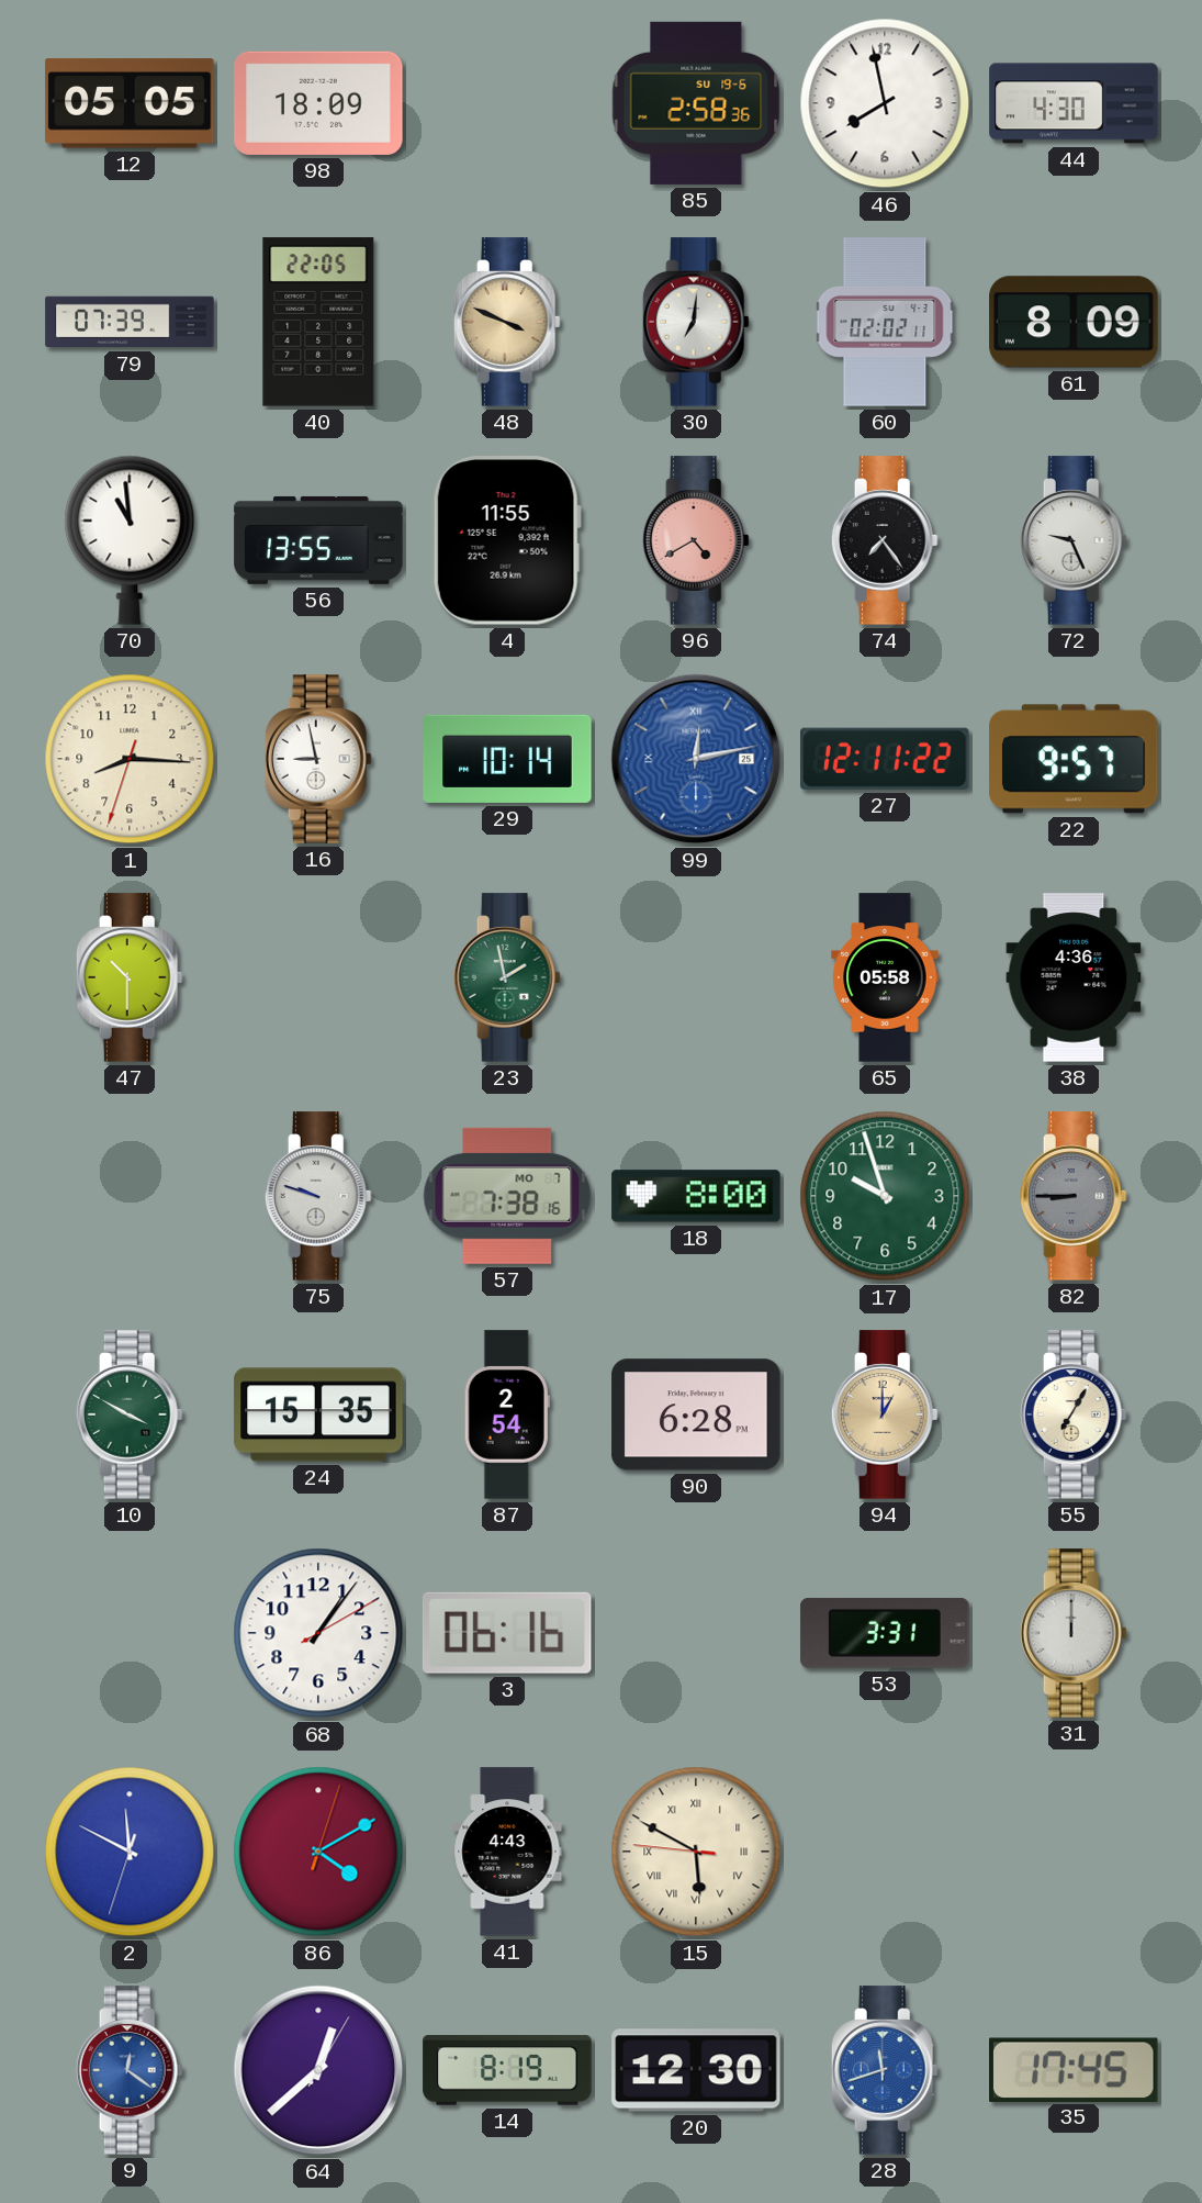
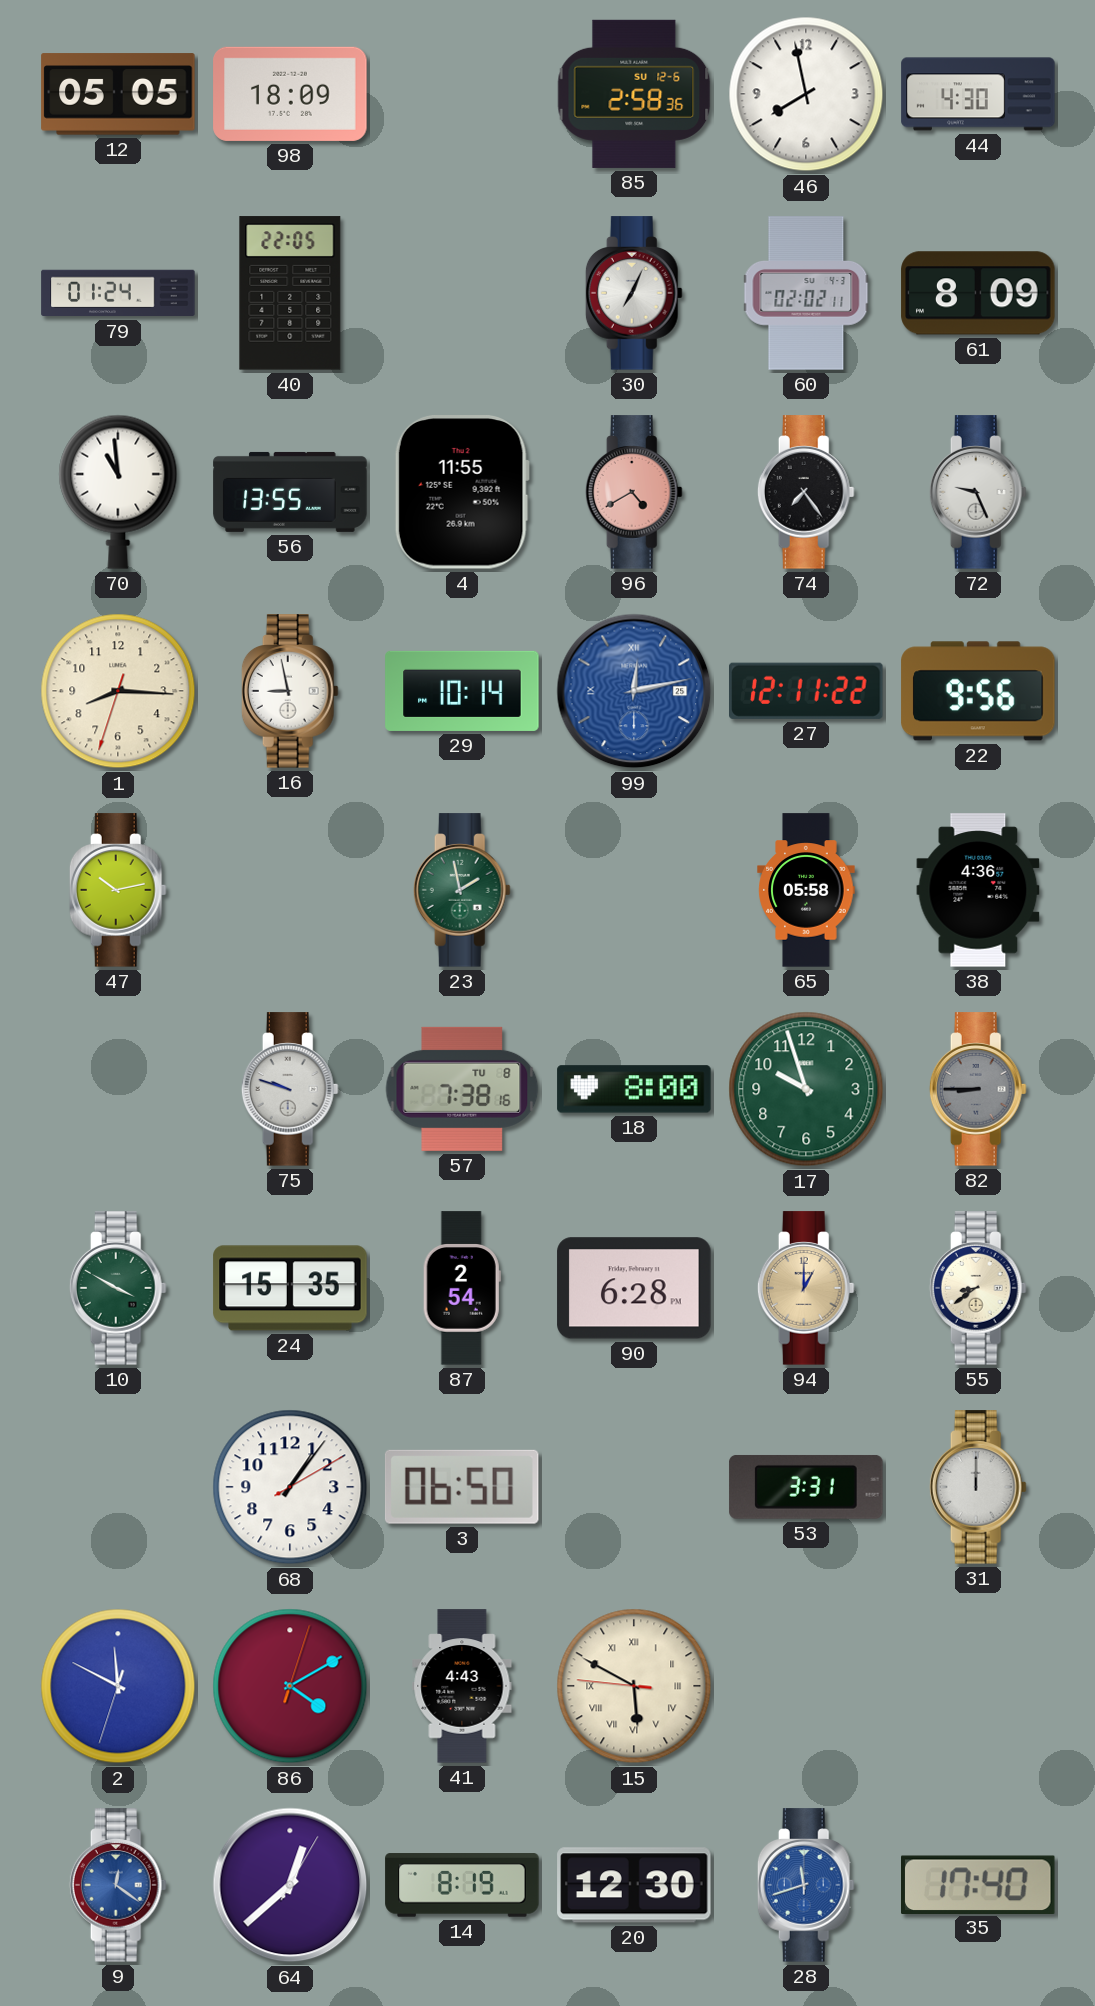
85 date: SU 19-6 -> SU 12-6 (634, 94)
79: 07:39 -> 01:24 (118, 293)
48: 3:49 -> none (507, 322)
30: 7:01 -> 7:04 (634, 293)
22: 9:57 -> 9:56 (978, 691)
47: 10:30 -> 10:13 (118, 890)
57 date: MO 7 -> TU 8 (462, 1089)
55: 7:05 -> 8:39 (978, 1288)
3: 06:16 -> 06:50 (462, 1487)
35: 17:45 -> 17:40 (979, 1884)
